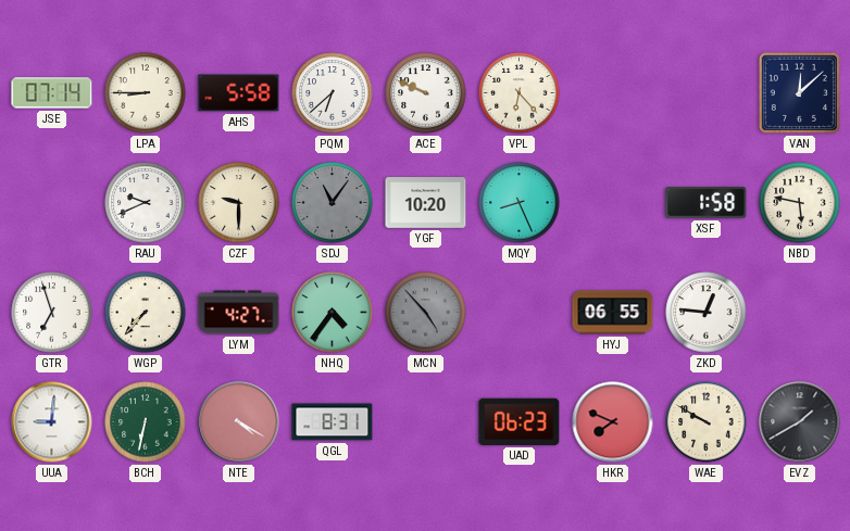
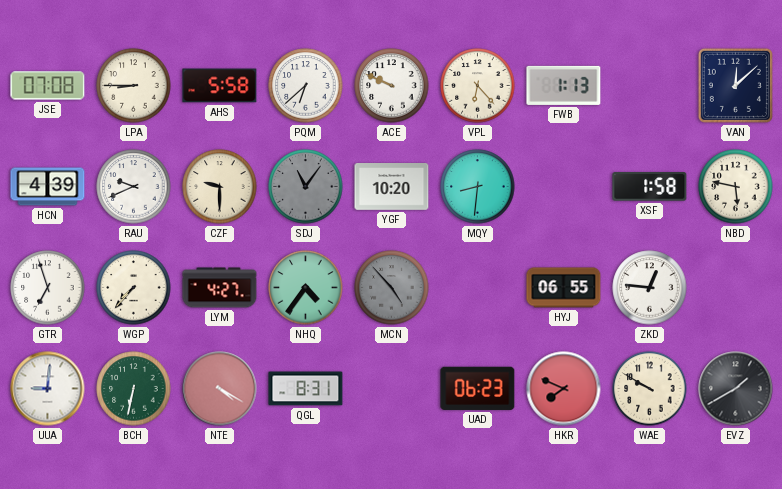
JSE: 07:14 -> 07:08 (48, 86)
FWB: none -> 1:13 (564, 85)
HCN: none -> 4:39 (48, 187)
MQY: 8:26 -> 8:31 (478, 187)
